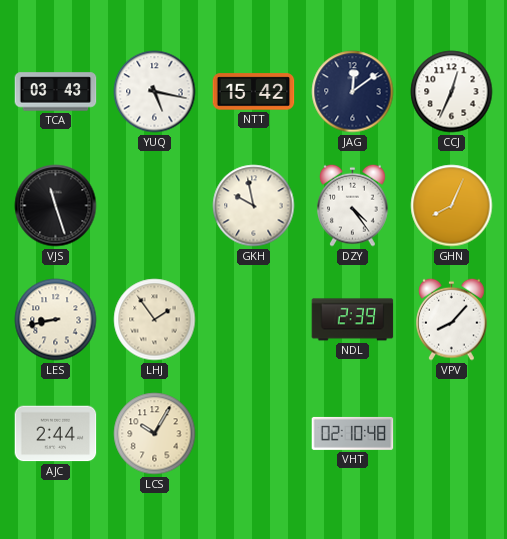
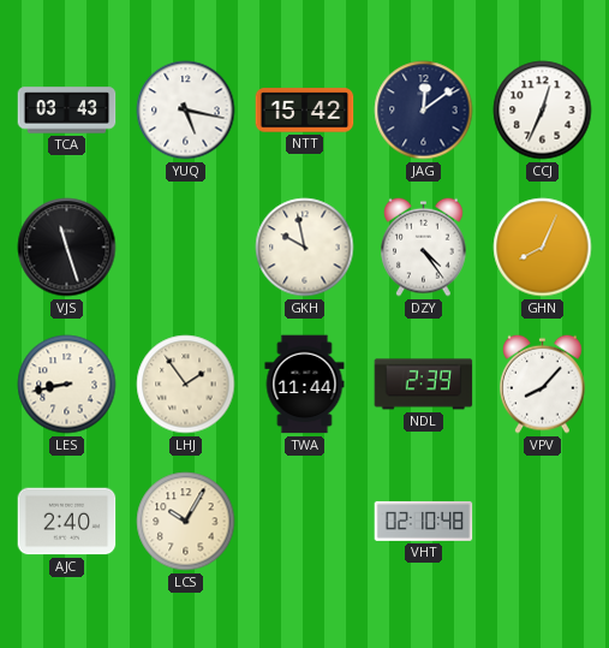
TWA: none -> 11:44 (305, 385)
AJC: 2:44 -> 2:40 (67, 522)
